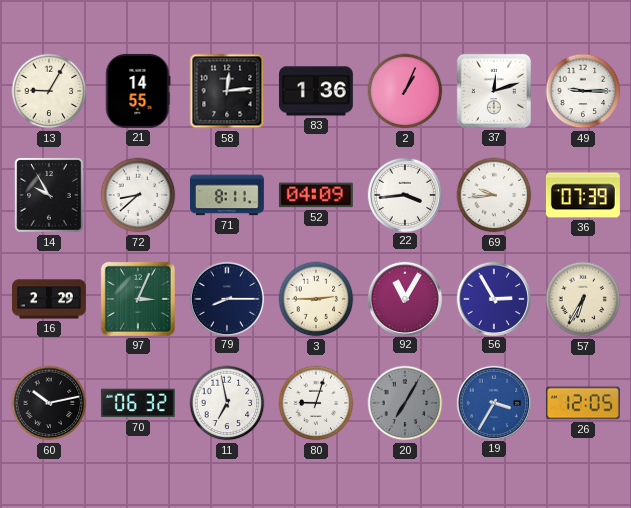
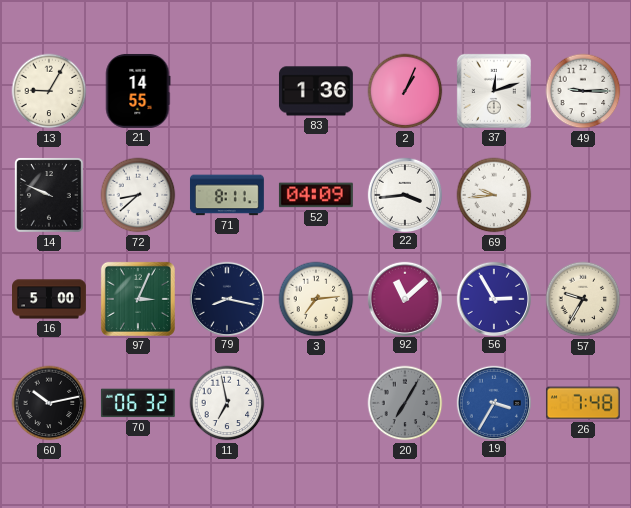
58: 12:14 -> none (227, 91)
14: 9:55 -> 9:49 (49, 195)
36: 07:39 -> none (583, 195)
16: 2:29 -> 5:00 (50, 299)
79: 8:15 -> 8:17 (226, 298)
3: 2:45 -> 7:14 (316, 299)
92: 11:05 -> 11:08 (404, 298)
57: 6:35 -> 9:35 (583, 299)
80: 9:03 -> none (316, 403)
26: 12:05 -> 7:48 (583, 403)
